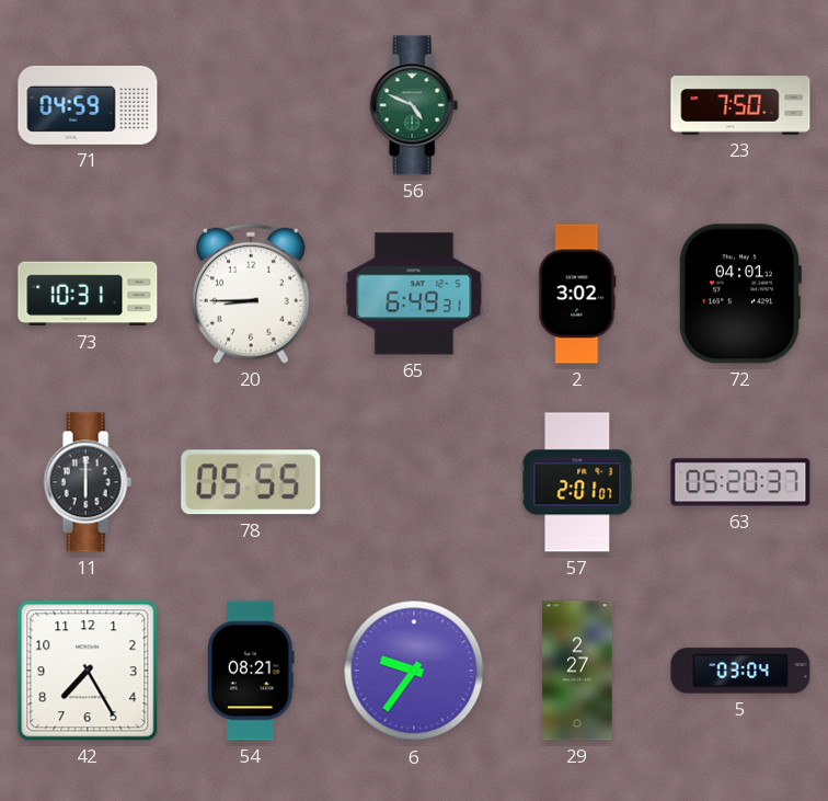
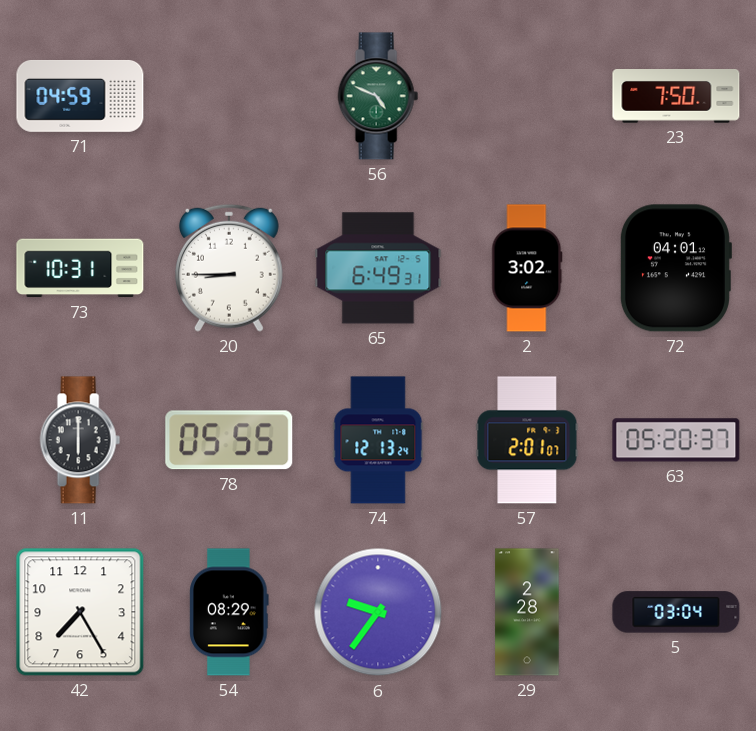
74: none -> 12:13 (378, 440)
54: 08:21 -> 08:29 (229, 612)
29: 2:27 -> 2:28 (527, 612)
